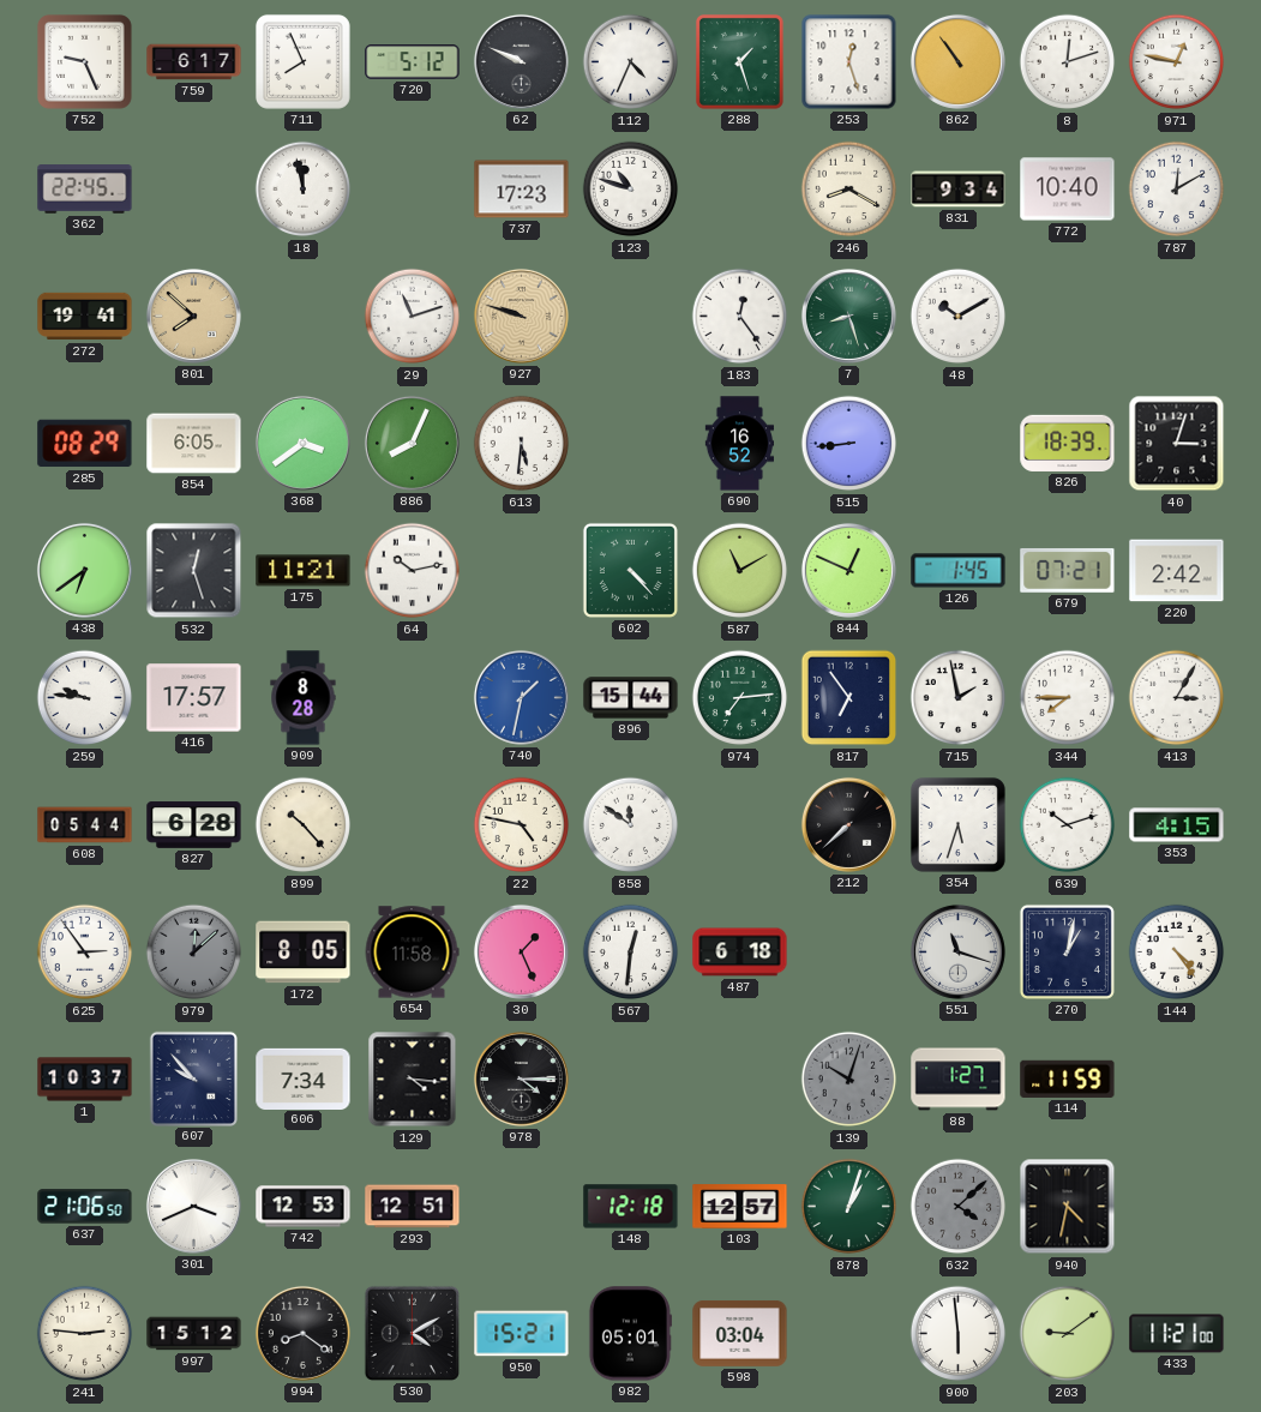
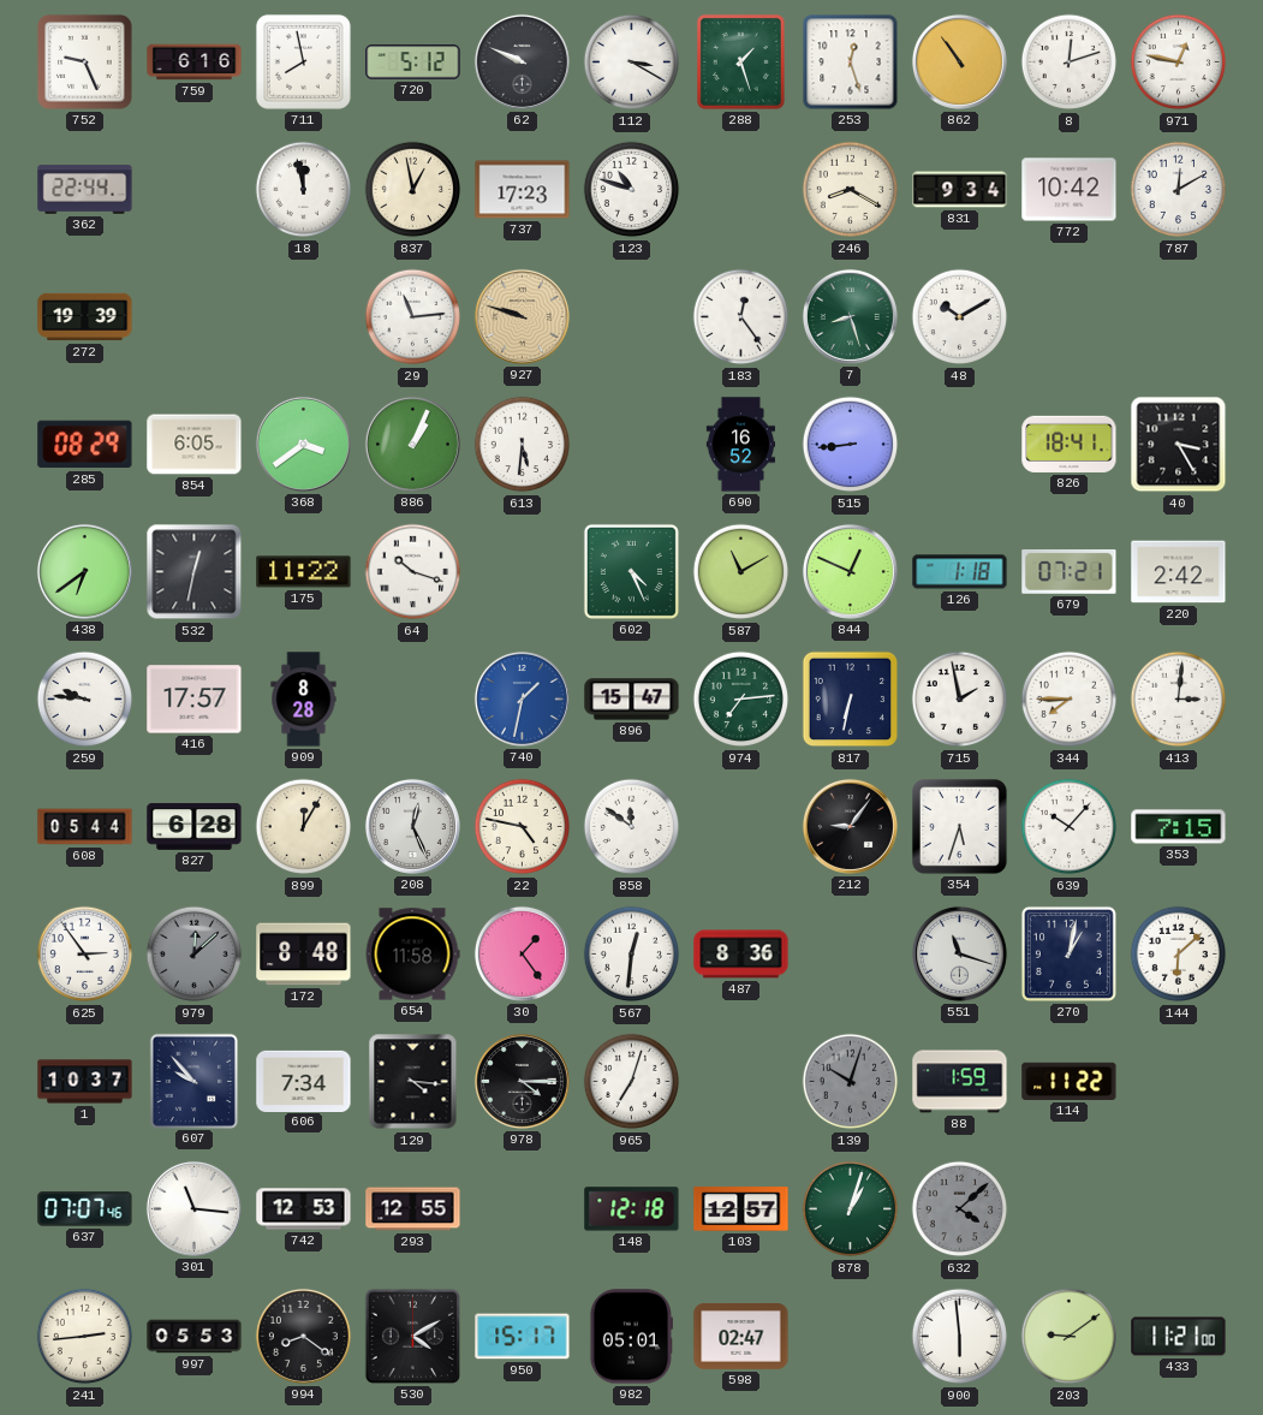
759: 6:17 -> 6:16 (195, 63)
711: 7:56 -> 7:58 (303, 61)
112: 4:34 -> 3:20 (632, 63)
362: 22:45 -> 22:44 (85, 190)
837: none -> 12:58 (413, 190)
772: 10:40 -> 10:42 (1070, 190)
272: 19:41 -> 19:39 (85, 317)
801: 7:52 -> none (193, 316)
29: 11:12 -> 11:14 (413, 317)
886: 8:04 -> 1:04 (412, 444)
826: 18:39 -> 18:41 (1070, 444)
40: 3:03 -> 3:25 (1179, 445)
532: 12:27 -> 12:32 (195, 572)
175: 11:21 -> 11:22 (304, 572)
64: 10:13 -> 10:18 (413, 572)
602: 4:23 -> 4:26 (631, 571)
126: 1:45 -> 1:18 (960, 572)
896: 15:44 -> 15:47 (632, 700)
817: 6:54 -> 6:32 (851, 700)
413: 3:05 -> 3:01 (1179, 700)
899: 10:23 -> 12:05 (304, 827)
208: none -> 12:26 (412, 826)
212: 7:38 -> 9:06 (850, 826)
639: 10:12 -> 10:07 (1070, 827)
353: 4:15 -> 7:15 (1179, 827)
172: 8:05 -> 8:48 (304, 955)
30: 1:26 -> 1:24 (522, 953)
487: 6:18 -> 8:36 (741, 955)
144: 4:24 -> 6:08 (1179, 955)
965: none -> 7:03 (632, 1082)
88: 1:27 -> 1:59 (960, 1082)
114: 11:59 -> 11:22 (1070, 1081)
637: 21:06 -> 07:07 (85, 1209)
301: 3:41 -> 11:16 (193, 1208)
293: 12:51 -> 12:55 (413, 1209)
940: 4:32 -> none (1068, 1207)
241: 2:46 -> 2:44 (85, 1337)
997: 15:12 -> 05:53 (195, 1337)
950: 15:21 -> 15:17 (523, 1337)
598: 03:04 -> 02:47 (741, 1336)
